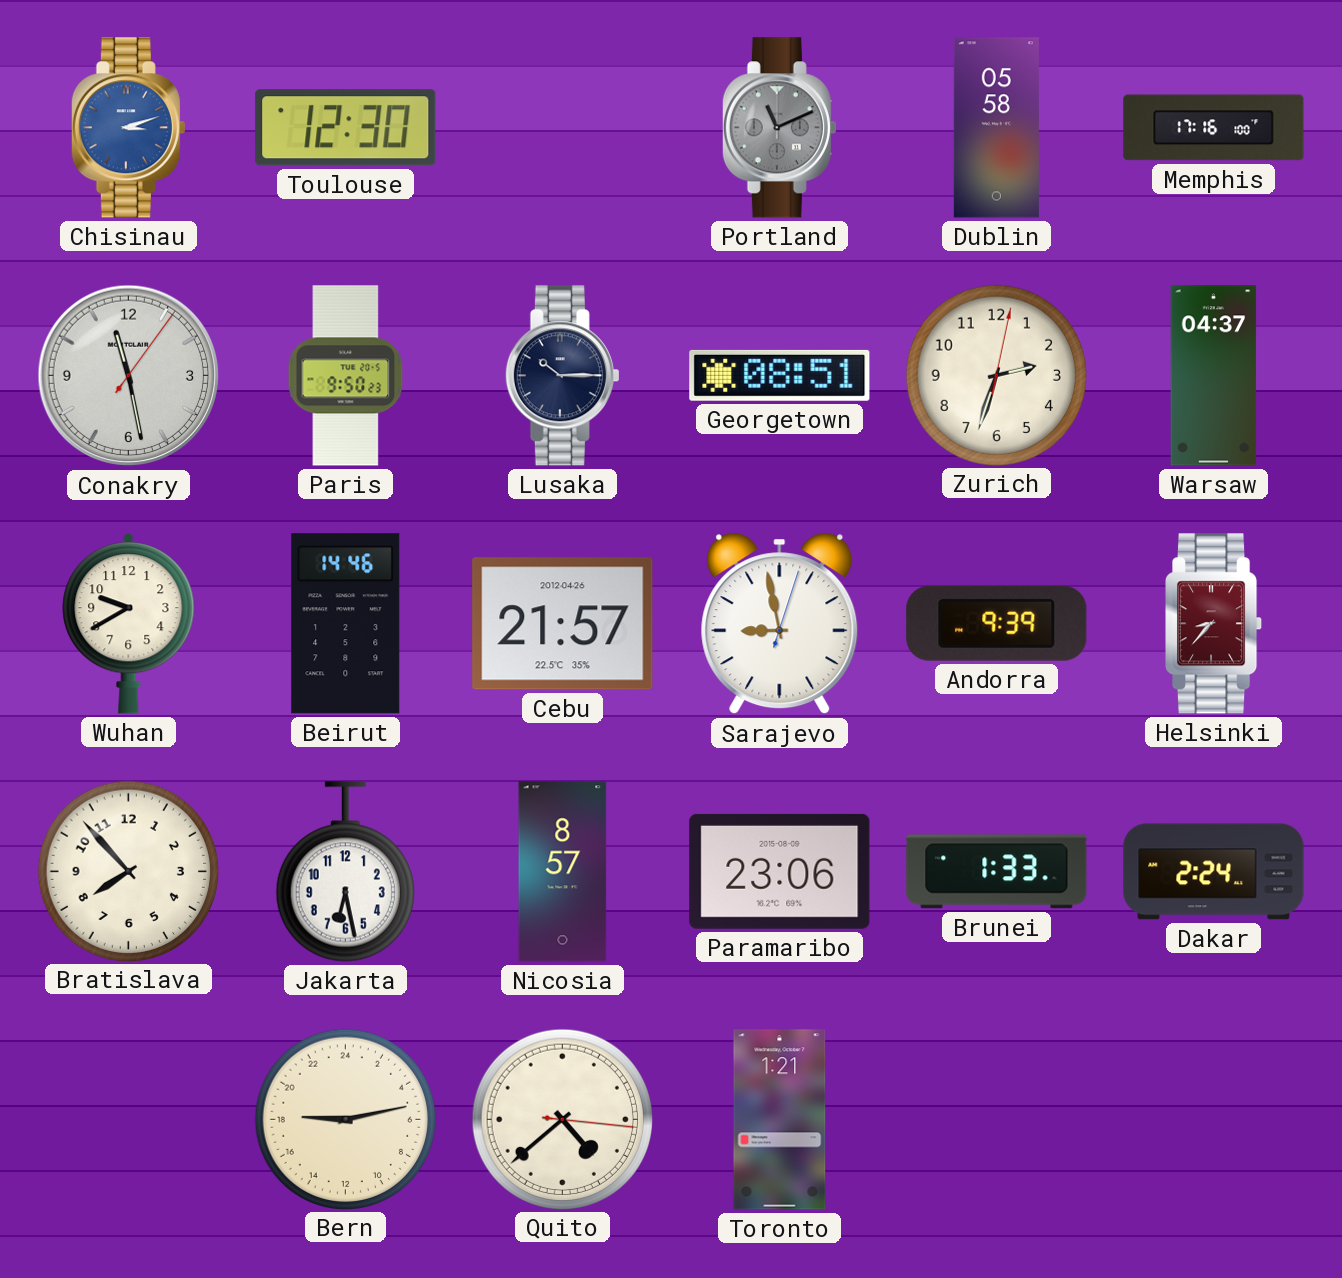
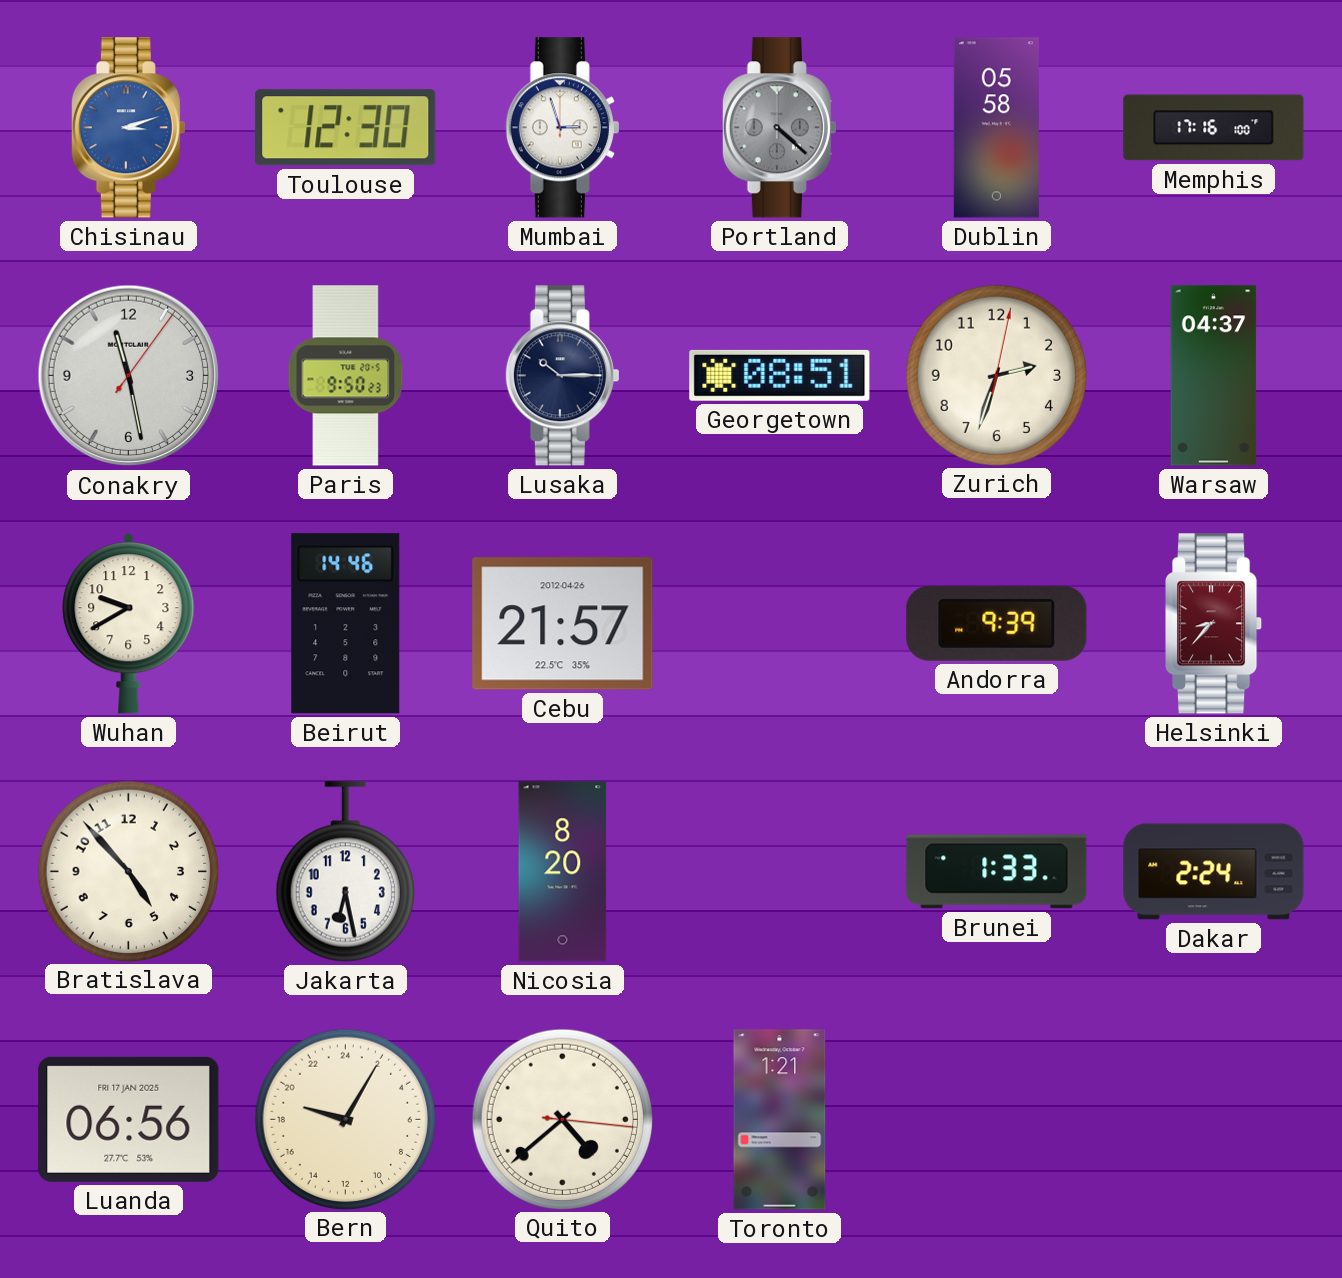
Mumbai: none -> 2:57 (562, 128)
Portland: 11:11 -> 4:22 (779, 128)
Sarajevo: 8:58 -> none (780, 624)
Bratislava: 7:53 -> 4:53 (128, 871)
Nicosia: 8:57 -> 8:20 (563, 872)
Paramaribo: 23:06 -> none (780, 871)
Luanda: none -> 06:56 (129, 1119)
Bern: 18:13 -> 19:05 (345, 1119)
